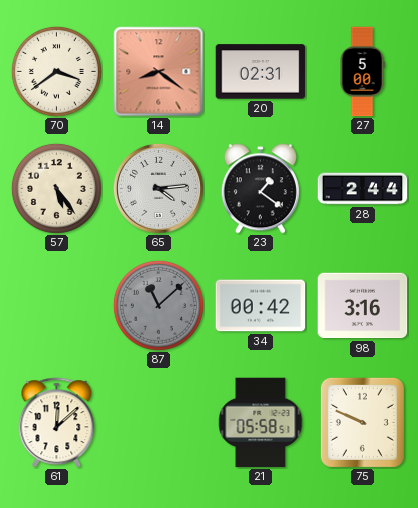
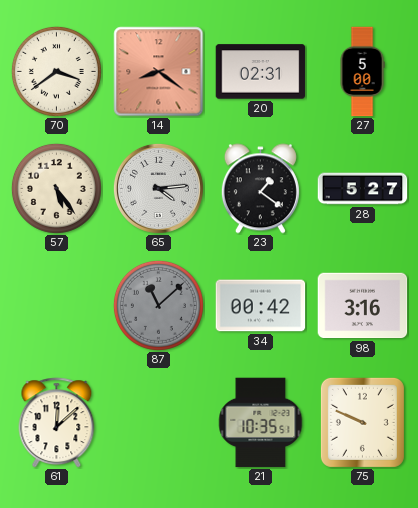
28: 2:44 -> 5:27 (363, 189)
21: 05:58 -> 10:35 (261, 423)
